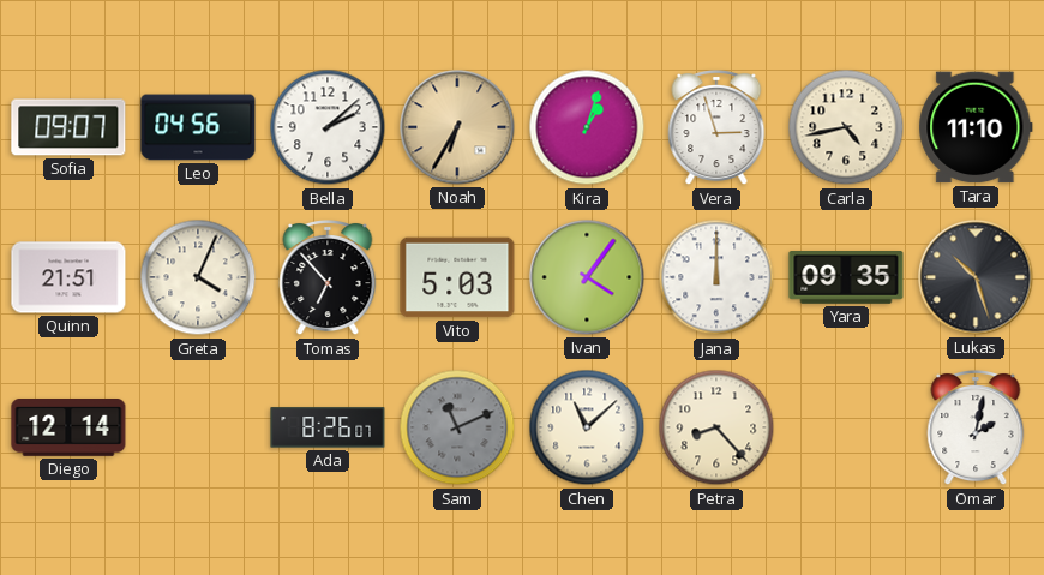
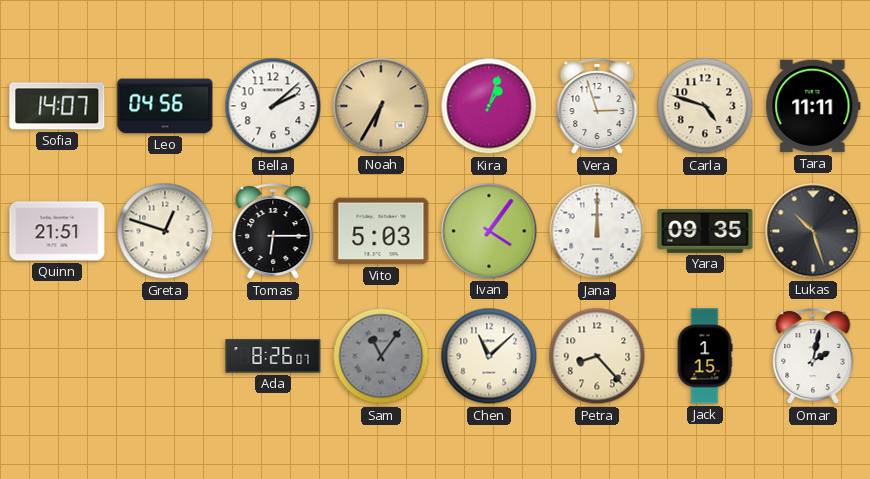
Sofia: 09:07 -> 14:07 (57, 106)
Carla: 4:43 -> 4:48 (705, 106)
Tara: 11:10 -> 11:11 (813, 106)
Greta: 4:04 -> 12:48 (165, 231)
Tomas: 6:53 -> 6:15 (273, 232)
Diego: 12:14 -> none (68, 427)
Sam: 11:11 -> 11:06 (381, 356)
Jack: none -> 1:15 (705, 356)
